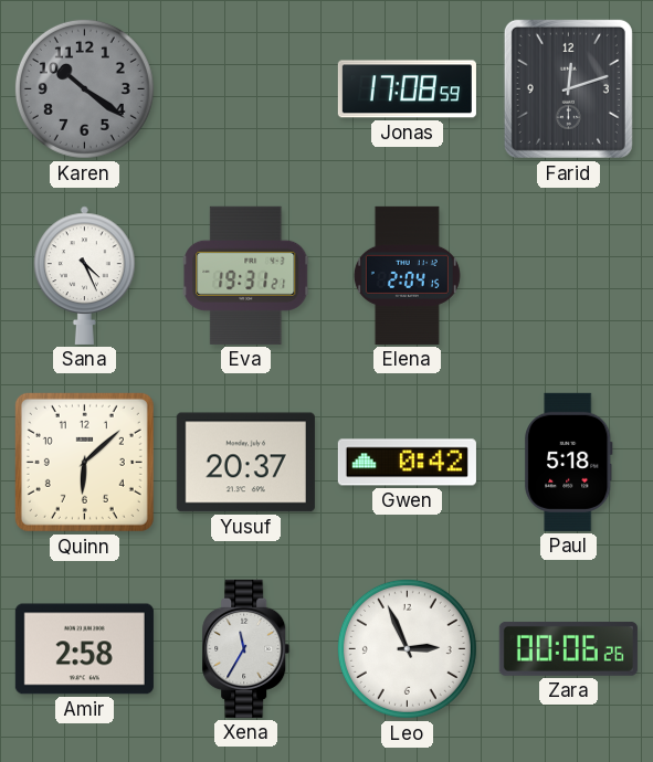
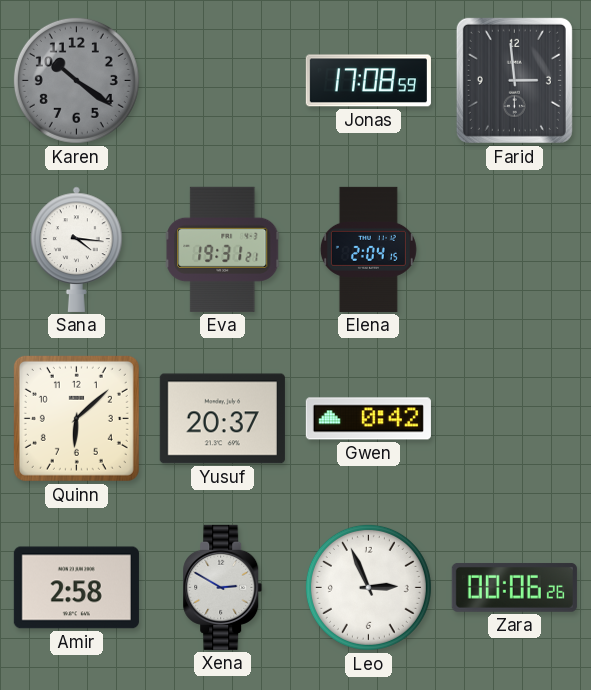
Farid: 12:12 -> 2:59 (514, 80)
Sana: 4:26 -> 4:16 (77, 249)
Paul: 5:18 -> none (569, 462)
Xena: 11:35 -> 2:50 (223, 587)
